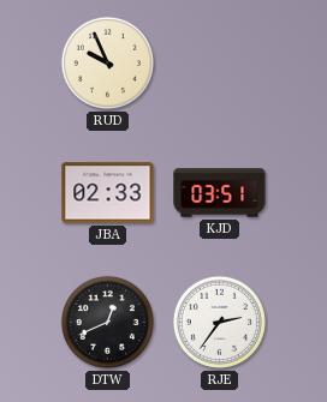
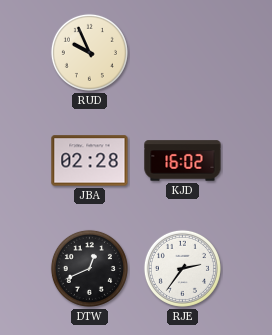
JBA: 02:33 -> 02:28 (90, 161)
KJD: 03:51 -> 16:02 (183, 161)
